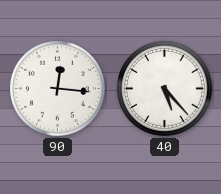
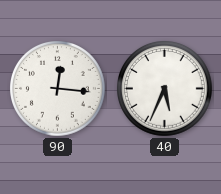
40: 5:23 -> 5:34 (165, 89)
